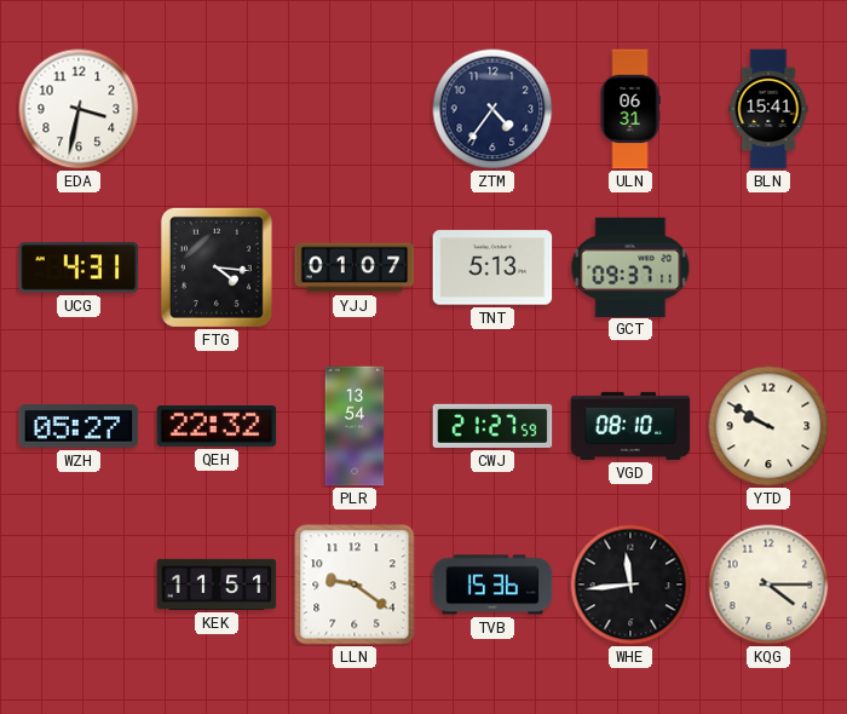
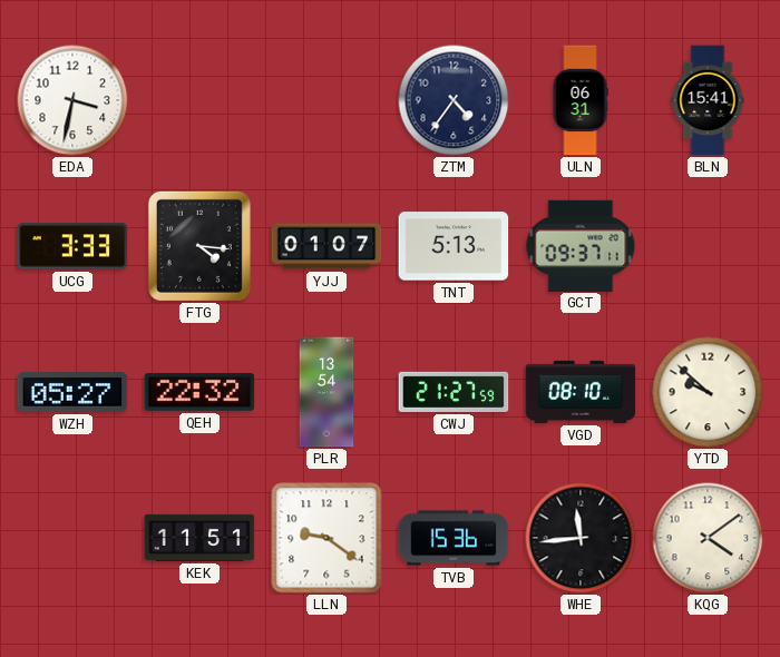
UCG: 4:31 -> 3:33 (72, 246)
YTD: 9:50 -> 9:52 (708, 392)
KQG: 4:15 -> 4:09 (708, 538)
